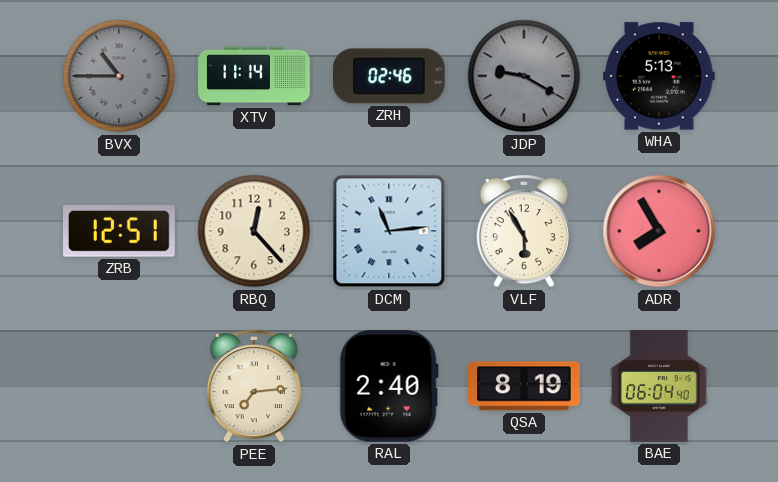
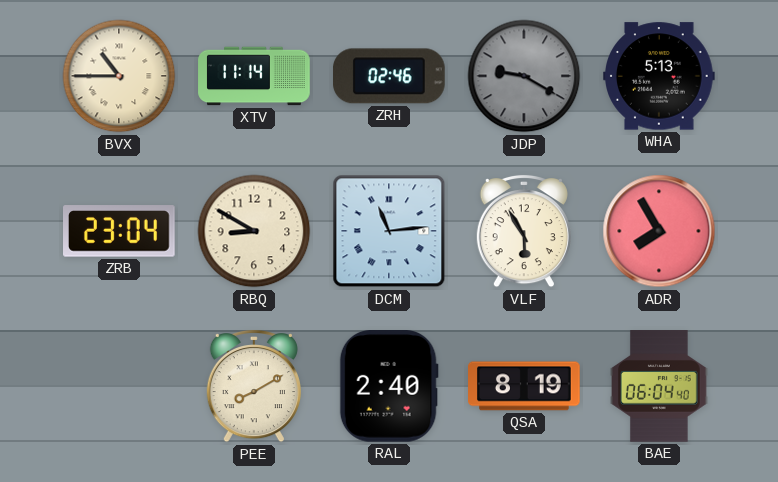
BVX dial: grey -> cream (119, 76)
ZRB: 12:51 -> 23:04 (120, 231)
RBQ: 12:23 -> 8:50 (254, 231)
PEE: 7:14 -> 8:10 (254, 386)
